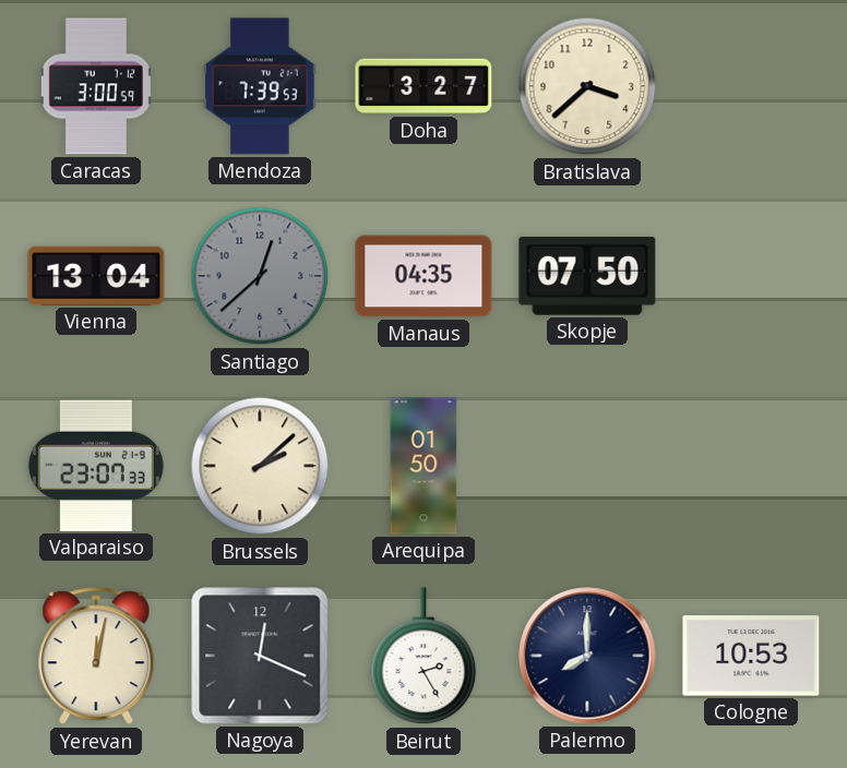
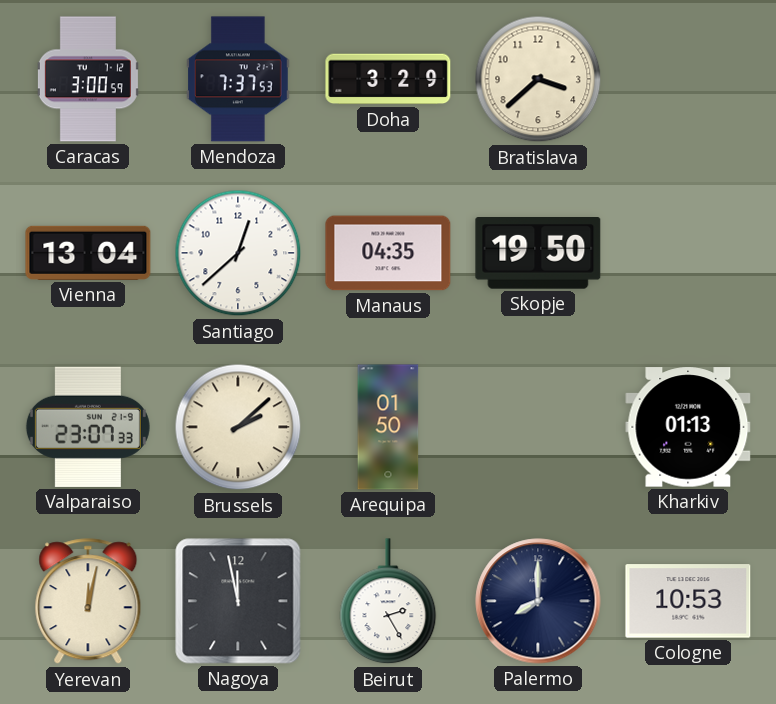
Mendoza: 7:39 -> 7:37 (239, 79)
Doha: 3:27 -> 3:29 (388, 79)
Santiago dial: grey -> white (238, 253)
Skopje: 07:50 -> 19:50 (538, 253)
Kharkiv: none -> 01:13 (688, 427)
Nagoya: 12:19 -> 11:58 (238, 601)
